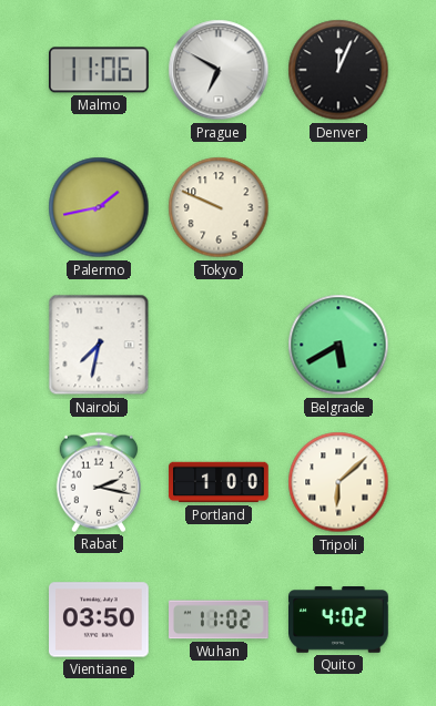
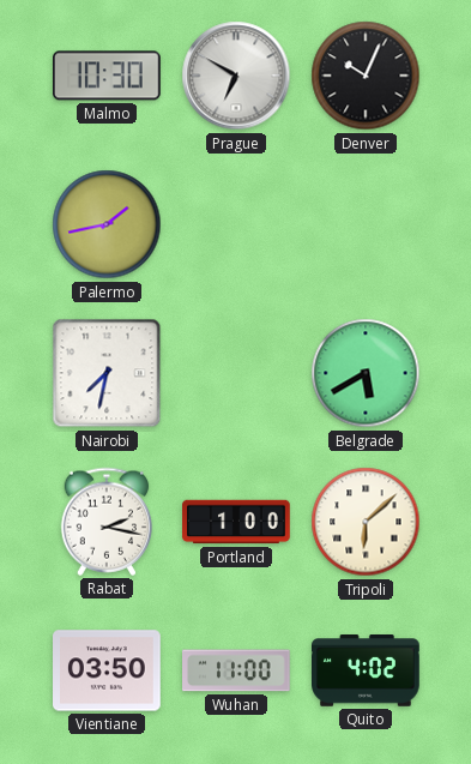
Malmo: 11:06 -> 10:30 (108, 76)
Denver: 12:04 -> 10:04 (366, 76)
Tokyo: 9:49 -> none (219, 207)
Wuhan: 11:02 -> 11:00 (237, 670)
